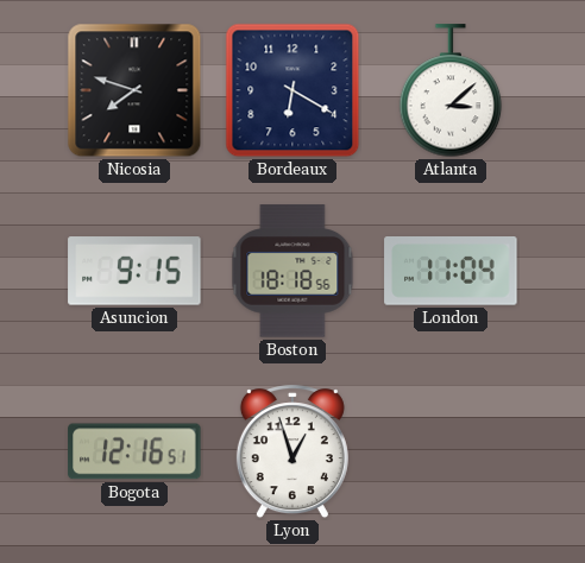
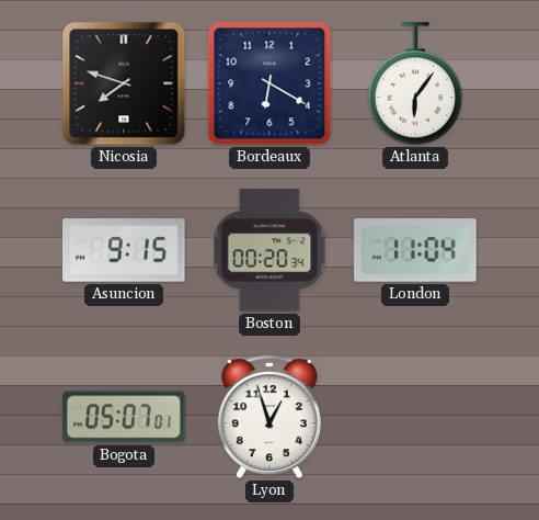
Atlanta: 3:08 -> 6:06 (415, 84)
Boston: 18:18 -> 00:20 (269, 250)
Bogota: 12:16 -> 05:07 (124, 417)
